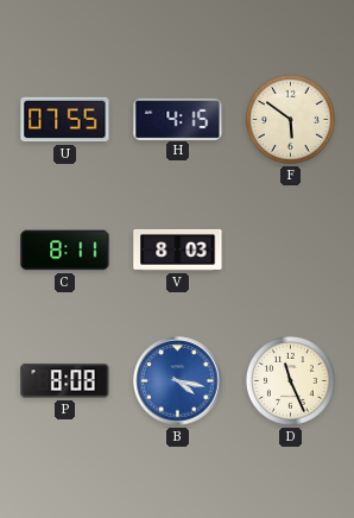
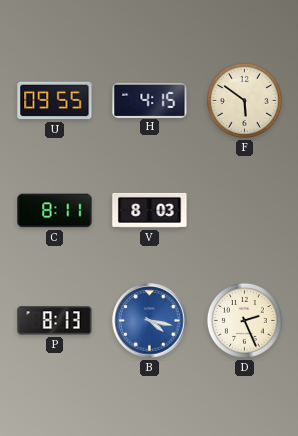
U: 07:55 -> 09:55 (55, 101)
P: 8:08 -> 8:13 (55, 321)
D: 11:26 -> 2:26 (244, 320)
